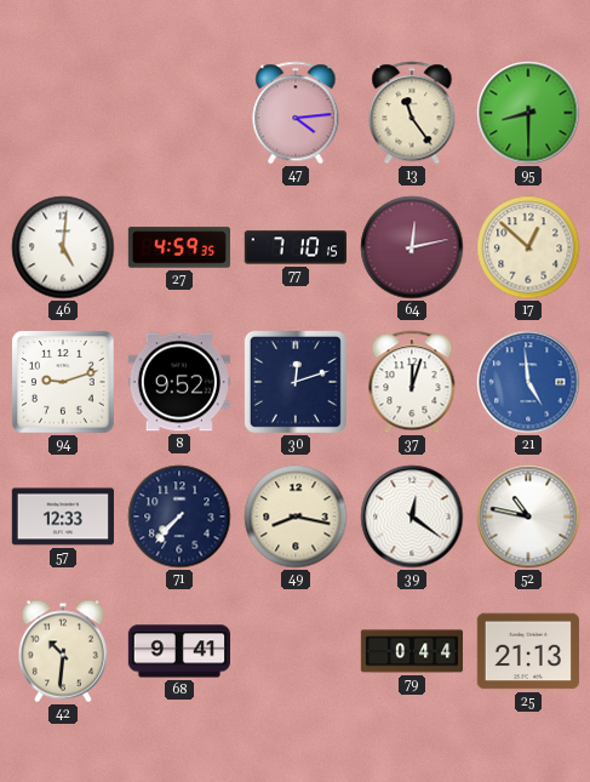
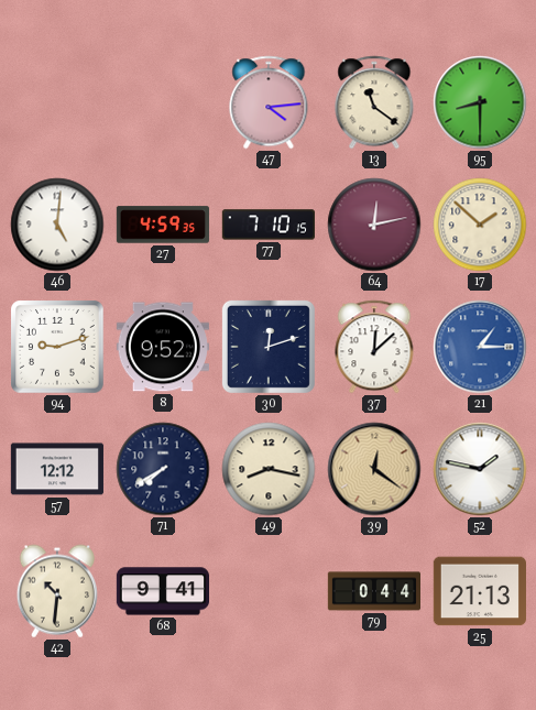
13: 11:24 -> 11:21 (374, 102)
17: 12:52 -> 1:52 (480, 225)
37: 12:03 -> 12:08 (374, 347)
21: 4:59 -> 1:15 (480, 347)
57: 12:33 -> 12:12 (57, 469)
71: 7:37 -> 7:40 (163, 469)
39 dial: white -> champagne (374, 469)
52: 10:47 -> 1:47 (480, 469)
